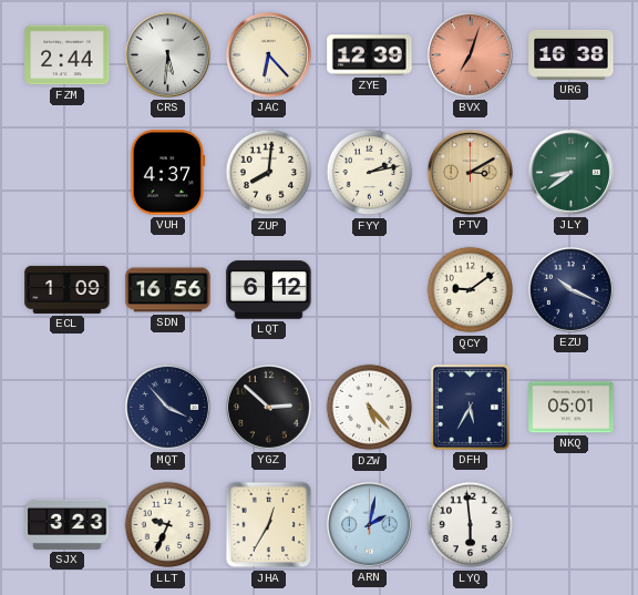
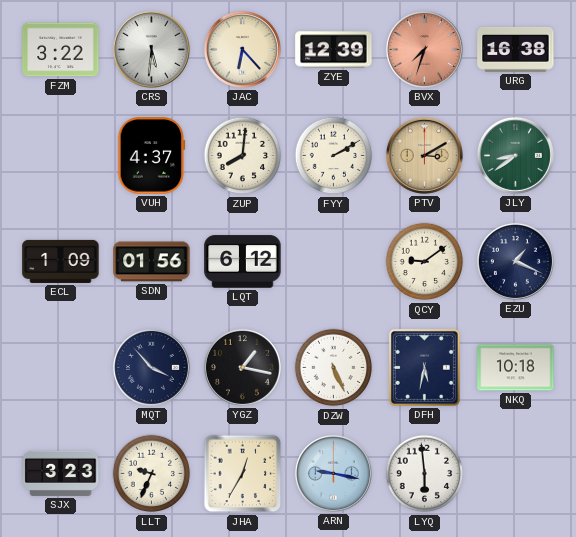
FZM: 2:44 -> 3:22 (61, 50)
BVX: 7:03 -> 7:33 (424, 49)
FYY: 2:13 -> 2:10 (334, 156)
SDN: 16:56 -> 01:56 (152, 262)
EZU: 10:19 -> 1:19 (515, 261)
YGZ: 2:52 -> 1:17 (242, 367)
DZW: 5:23 -> 5:26 (334, 368)
DFH: 5:35 -> 5:32 (424, 367)
NKQ: 05:01 -> 10:18 (516, 368)
ARN: 2:02 -> 9:17 (333, 473)
